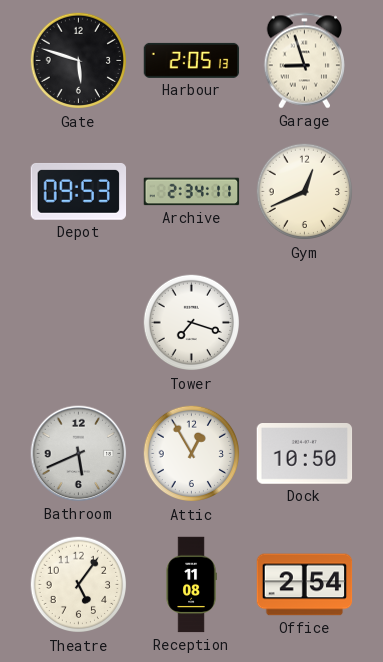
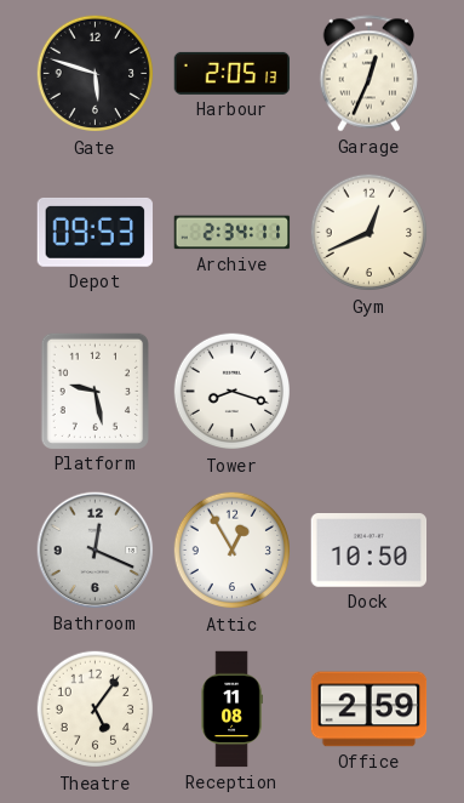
Garage: 8:57 -> 12:34 (368, 74)
Platform: none -> 9:28 (94, 391)
Tower: 7:18 -> 8:18 (233, 392)
Bathroom: 5:41 -> 12:19 (96, 551)
Office: 2:54 -> 2:59 (370, 710)
